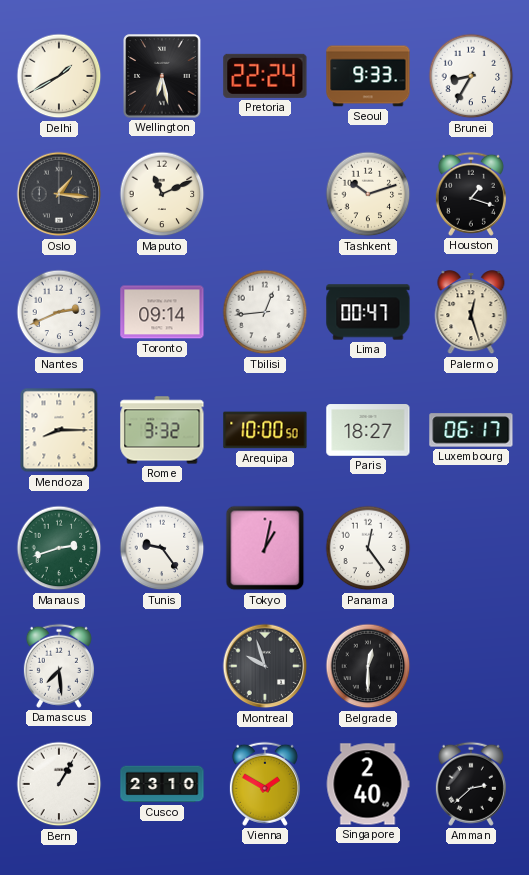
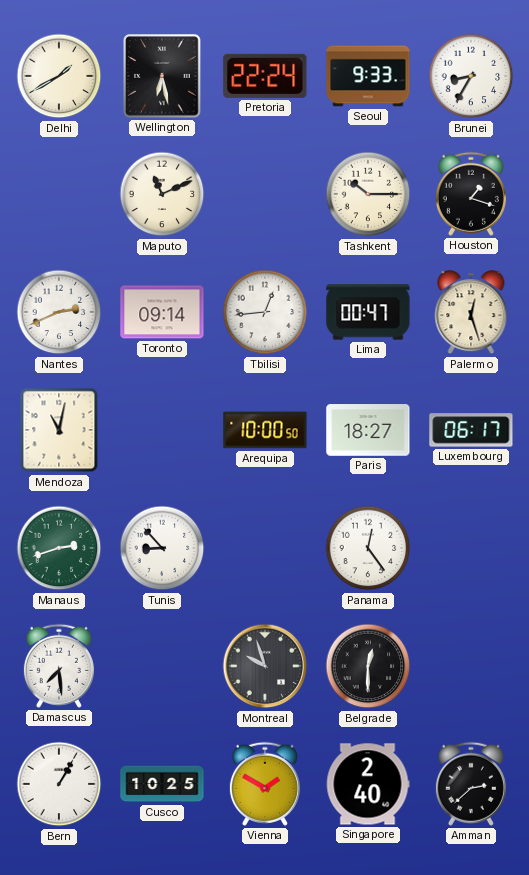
Oslo: 1:16 -> none (59, 194)
Tashkent: 10:12 -> 10:15 (368, 194)
Mendoza: 8:15 -> 11:02 (59, 430)
Rome: 3:32 -> none (162, 430)
Tunis: 9:24 -> 8:53 (162, 548)
Tokyo: 1:02 -> none (265, 548)
Cusco: 23:10 -> 10:25 (162, 784)
